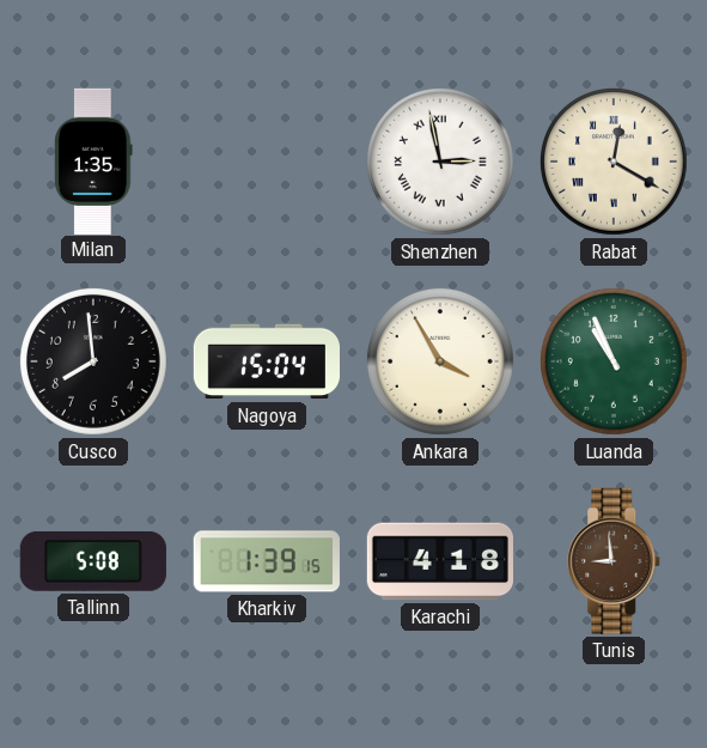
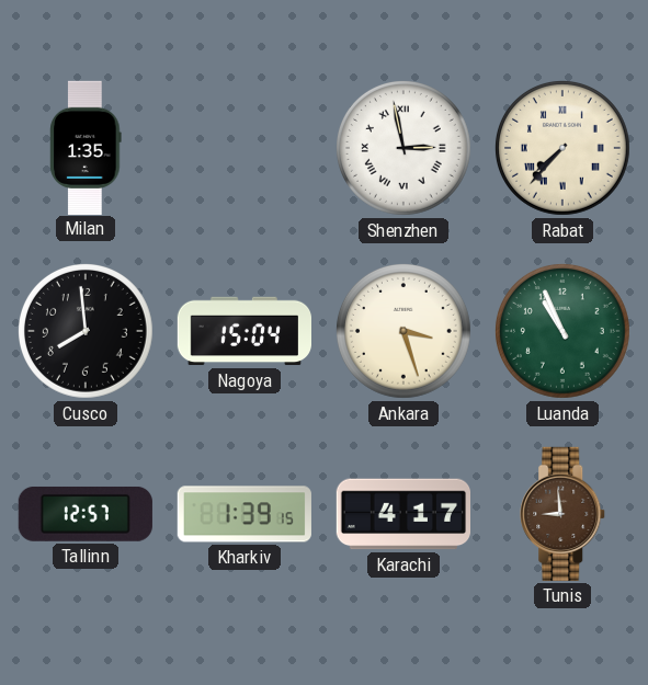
Rabat: 12:20 -> 7:37 (562, 148)
Ankara: 3:55 -> 3:27 (403, 331)
Tallinn: 5:08 -> 12:57 (86, 514)
Karachi: 4:18 -> 4:17 (402, 514)
